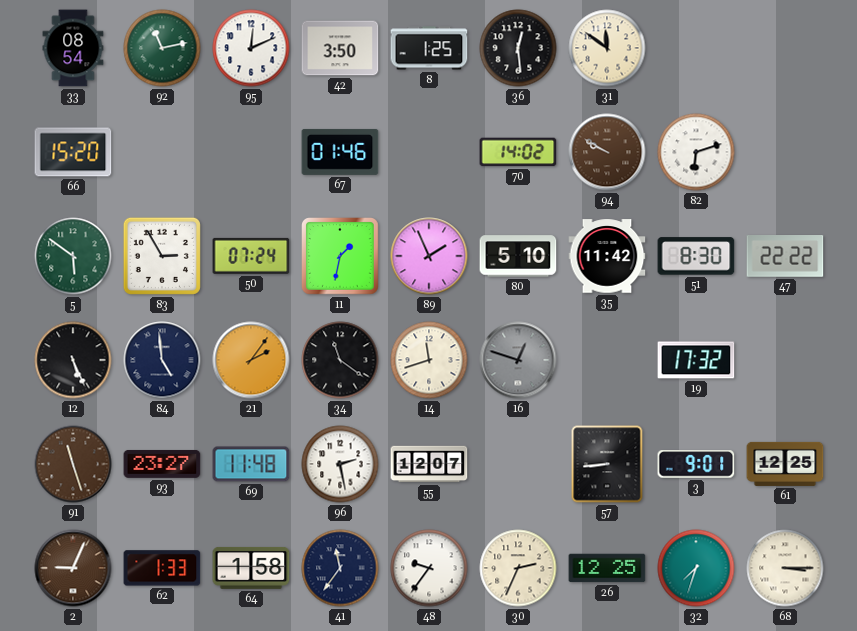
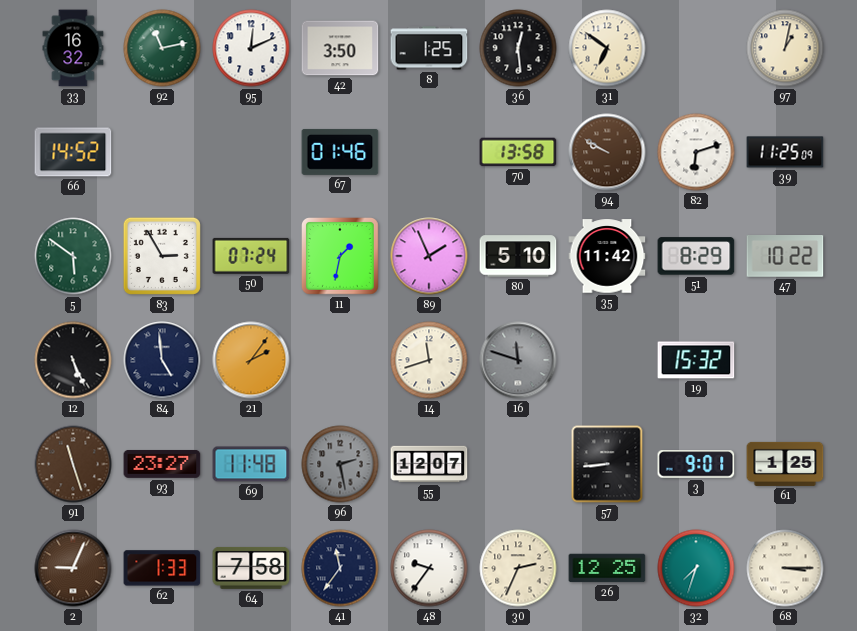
33: 08:54 -> 16:32 (73, 48)
31: 11:51 -> 6:51 (607, 48)
97: none -> 1:02 (785, 48)
66: 15:20 -> 14:52 (73, 152)
70: 14:02 -> 13:58 (518, 152)
39: none -> 11:25 (785, 152)
51: 8:30 -> 8:29 (696, 256)
47: 22:22 -> 10:22 (785, 256)
34: 11:21 -> none (340, 360)
16: 12:48 -> 11:48 (518, 360)
19: 17:32 -> 15:32 (696, 360)
96 dial: white -> grey (340, 464)
61: 12:25 -> 1:25 (785, 464)
64: 1:58 -> 7:58 (251, 568)
